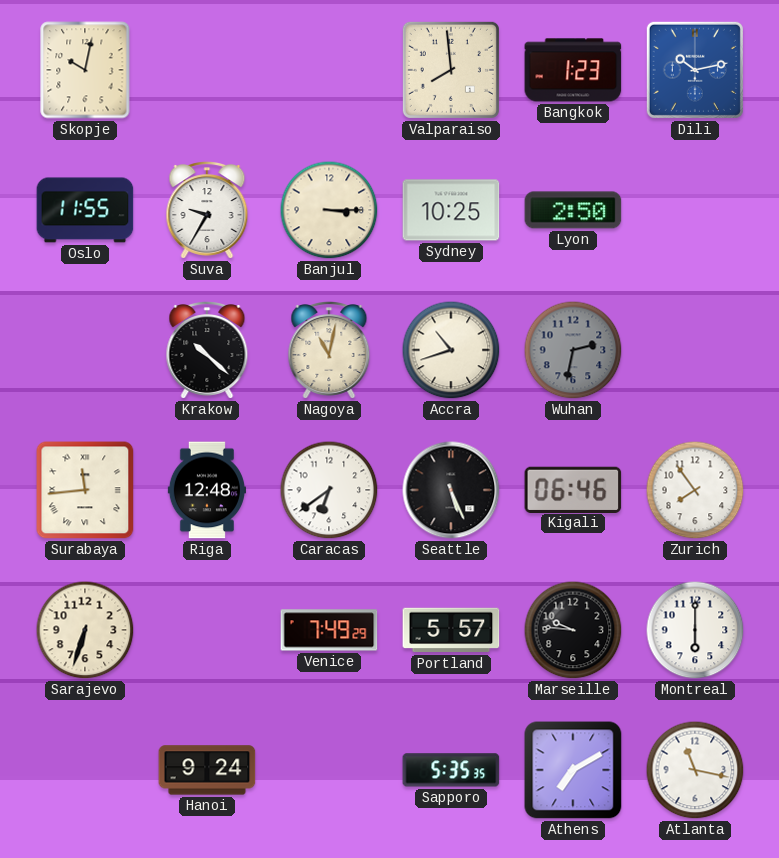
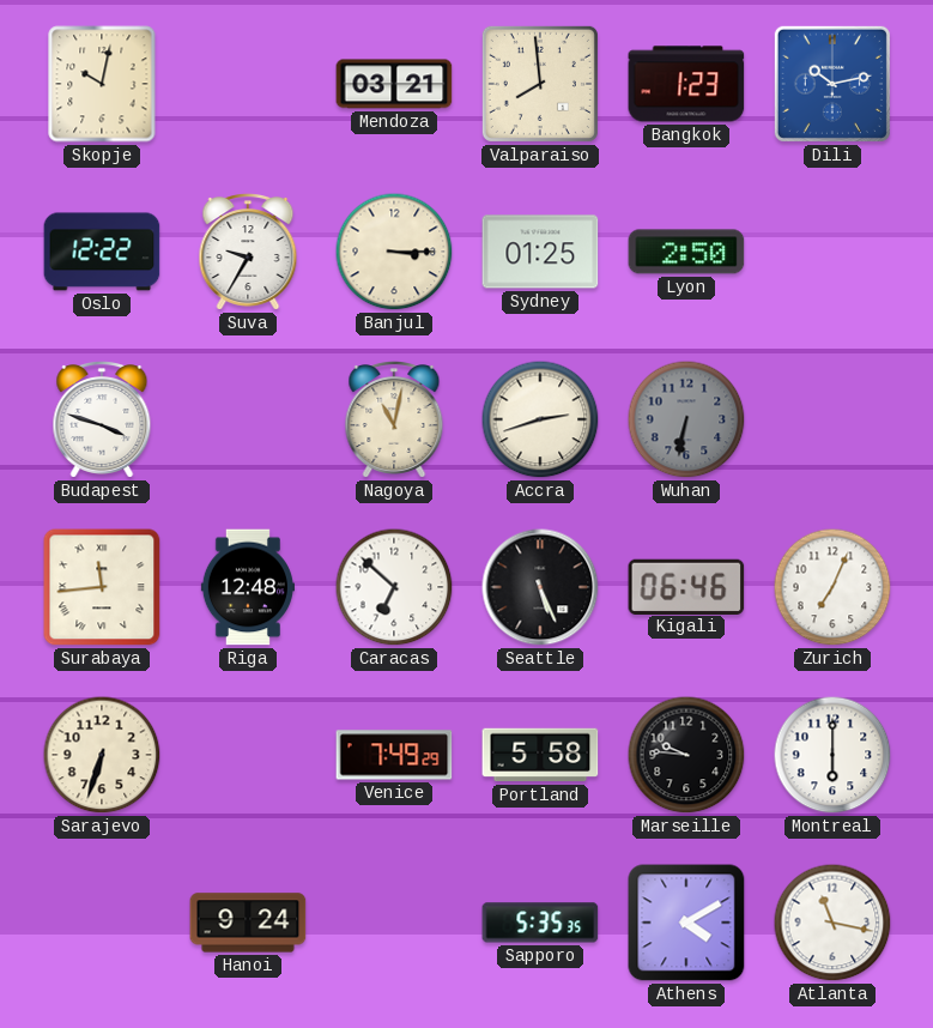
Mendoza: none -> 03:21 (394, 84)
Oslo: 11:55 -> 12:22 (102, 252)
Sydney: 10:25 -> 01:25 (540, 252)
Budapest: none -> 3:48 (102, 421)
Krakow: 10:22 -> none (207, 351)
Accra: 10:42 -> 2:42 (540, 419)
Wuhan: 2:32 -> 6:32 (686, 419)
Caracas: 6:39 -> 6:52 (394, 587)
Zurich: 7:54 -> 7:04 (832, 587)
Portland: 5:57 -> 5:58 (540, 755)
Athens: 7:10 -> 4:10 (686, 923)
